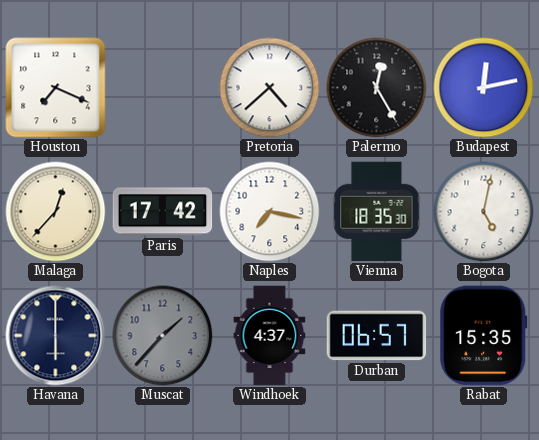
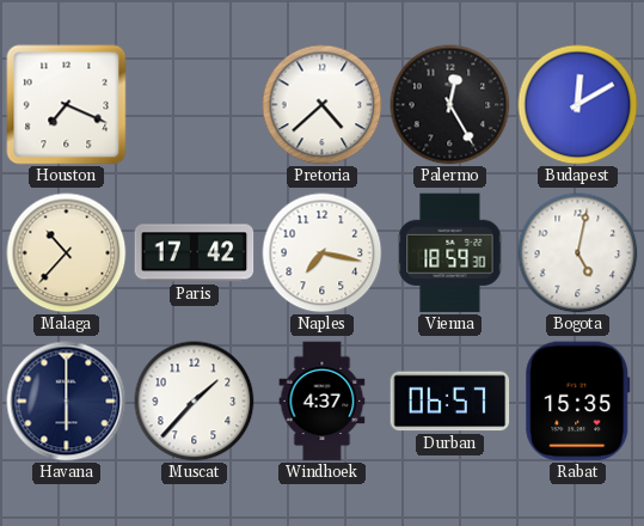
Budapest: 12:13 -> 12:10 (578, 105)
Malaga: 12:37 -> 10:37 (67, 253)
Vienna: 18:35 -> 18:59 (450, 253)
Muscat dial: grey -> white (195, 402)
